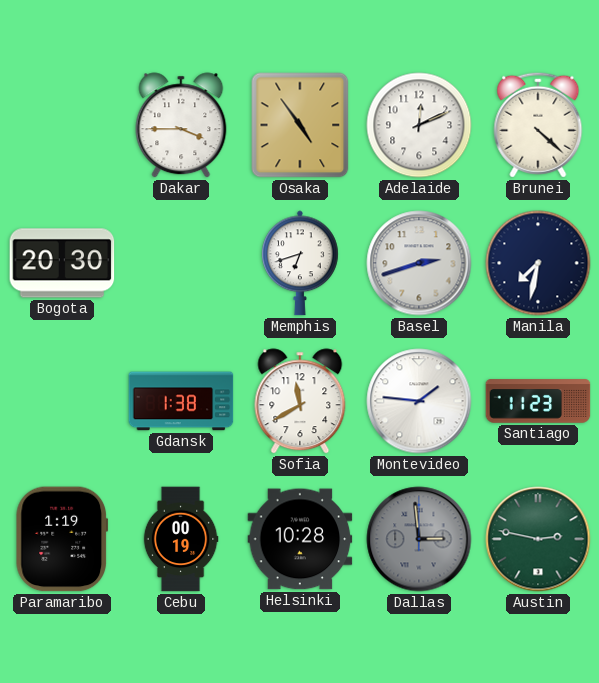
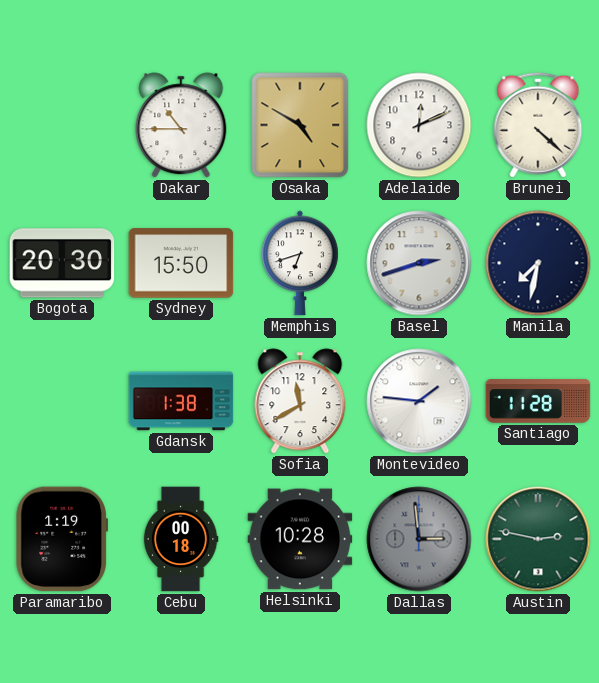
Dakar: 3:45 -> 10:45 (181, 125)
Osaka: 4:54 -> 4:50 (300, 125)
Sydney: none -> 15:50 (181, 263)
Santiago: 11:23 -> 11:28 (538, 401)
Cebu: 00:19 -> 00:18 (181, 539)
